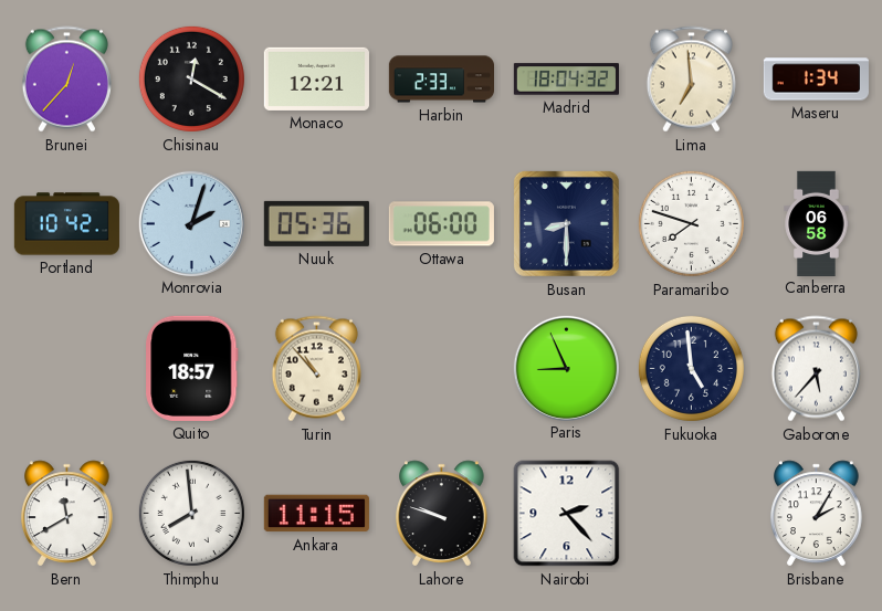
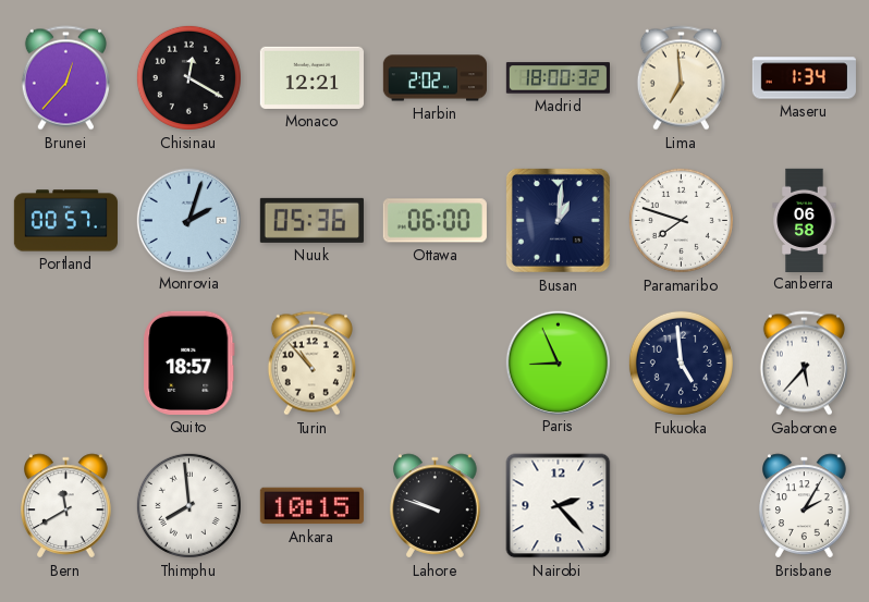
Harbin: 2:33 -> 2:02 (434, 78)
Madrid: 18:04 -> 18:00 (558, 78)
Portland: 10:42 -> 00:57 (65, 221)
Busan: 8:30 -> 1:01 (558, 220)
Ankara: 11:15 -> 10:15 (311, 506)
